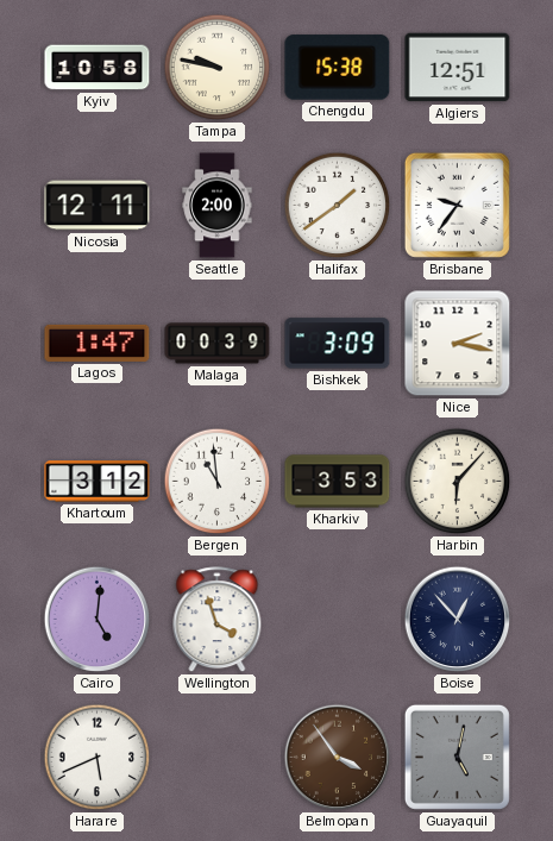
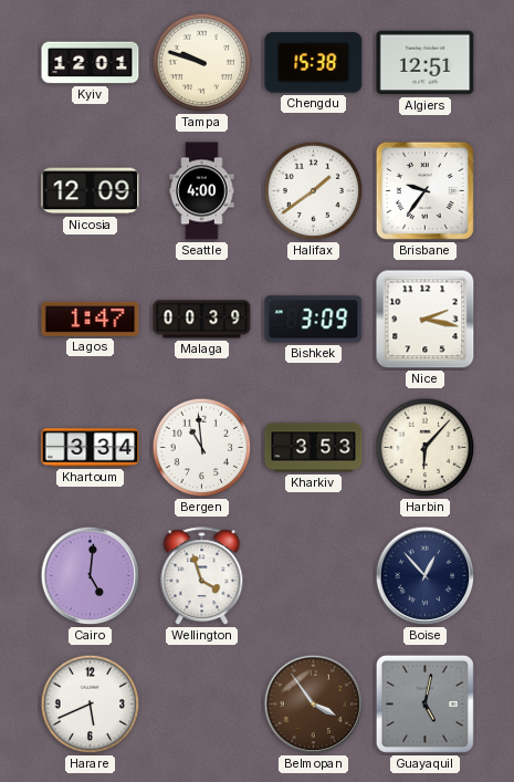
Kyiv: 10:58 -> 12:01 (91, 63)
Tampa: 9:47 -> 9:48 (202, 63)
Nicosia: 12:11 -> 12:09 (91, 191)
Seattle: 2:00 -> 4:00 (202, 191)
Khartoum: 3:12 -> 3:34 (91, 448)
